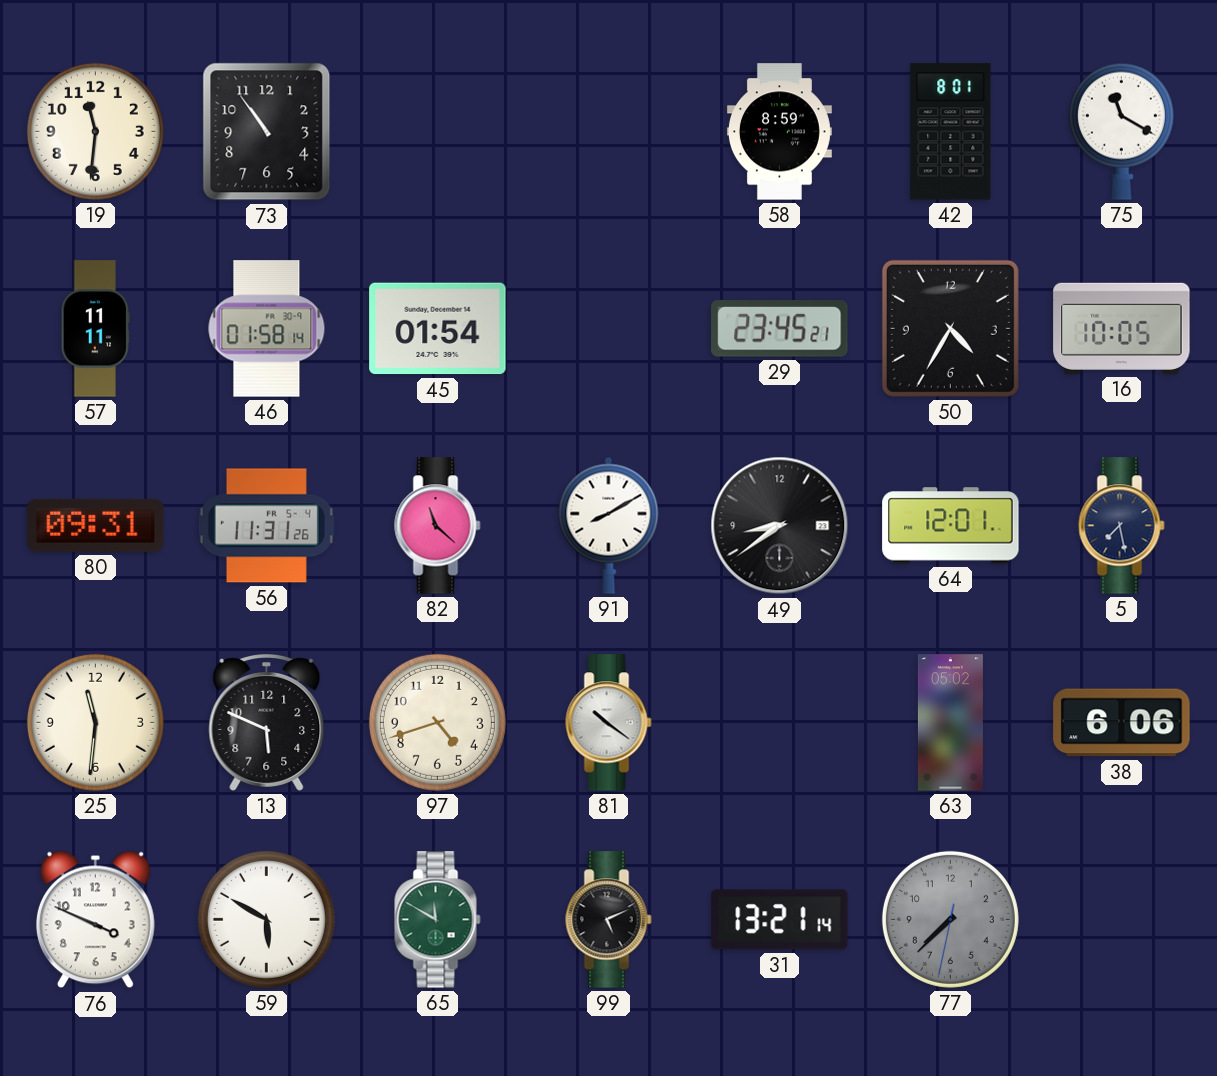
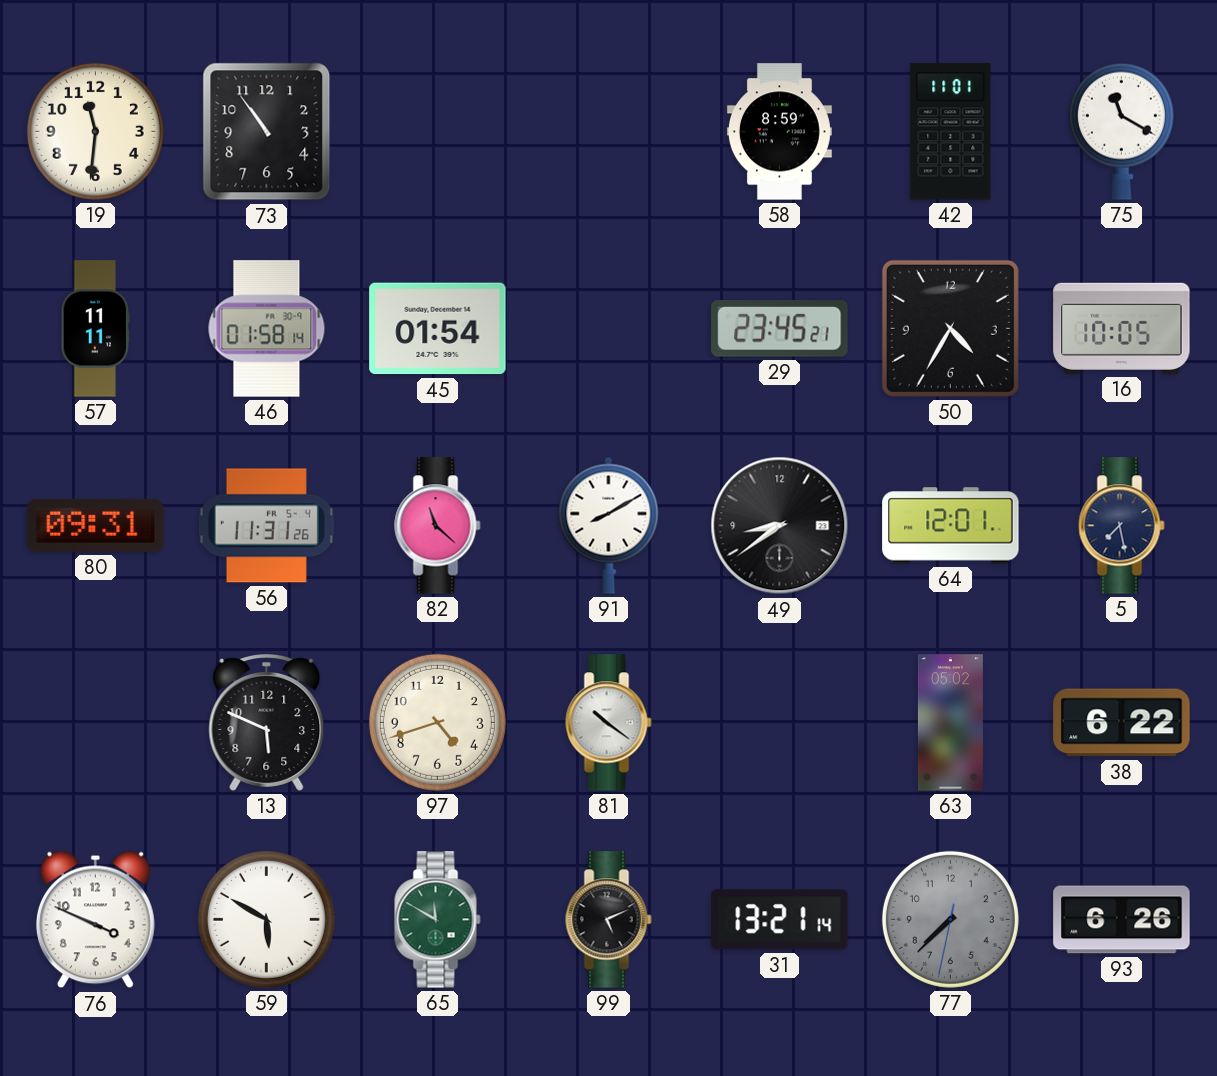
42: 8:01 -> 11:01 (951, 132)
25: 11:31 -> none (95, 722)
38: 6:06 -> 6:22 (1122, 723)
93: none -> 6:26 (1122, 920)
